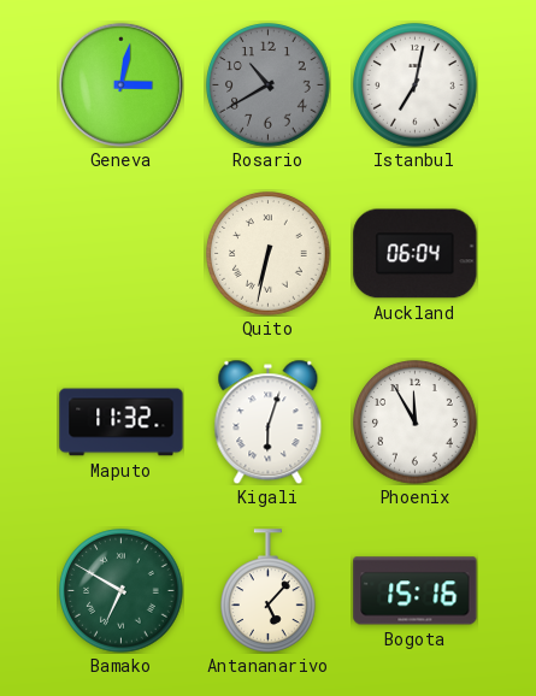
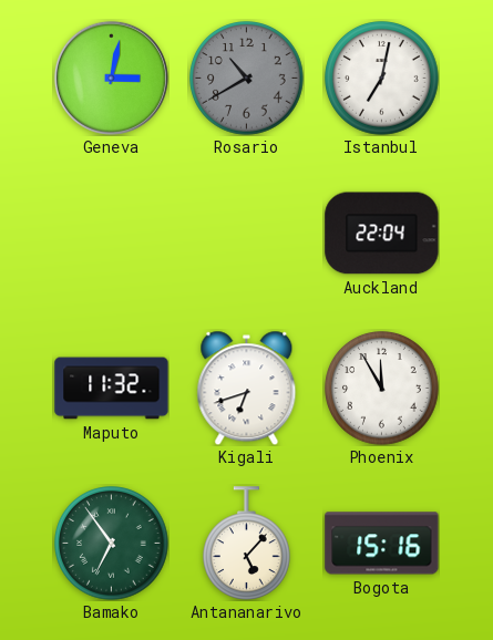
Quito: 6:32 -> none (269, 254)
Auckland: 06:04 -> 22:04 (382, 234)
Kigali: 6:03 -> 6:42 (247, 388)
Bamako: 6:50 -> 6:54 (112, 544)
